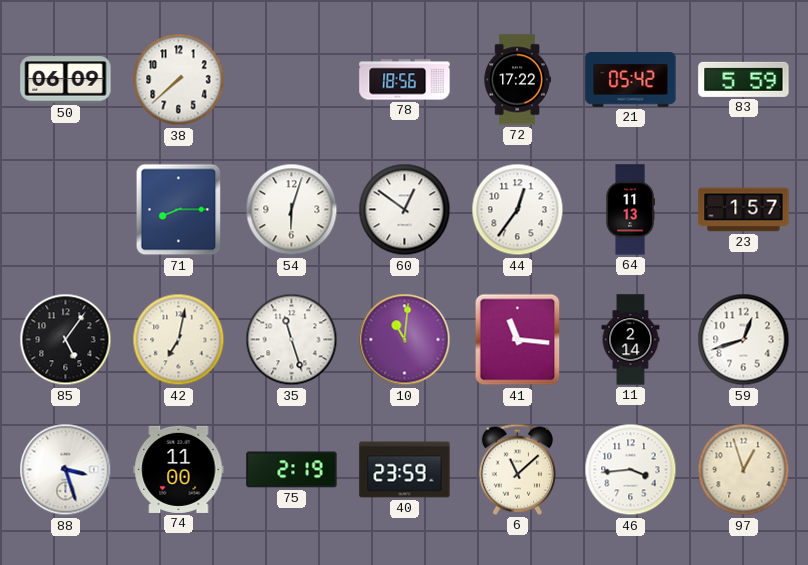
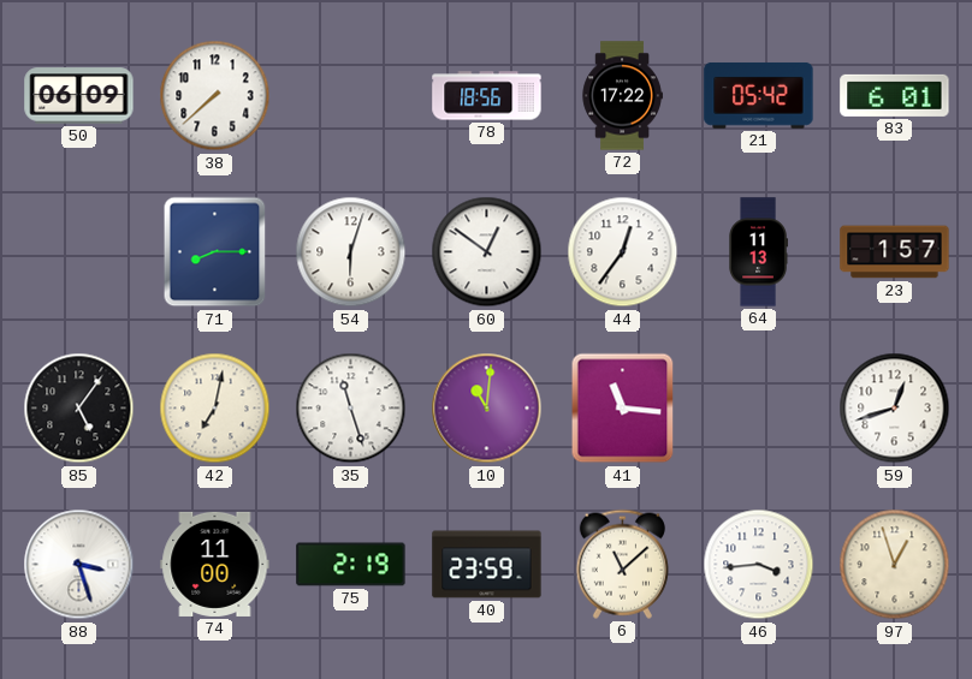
83: 5:59 -> 6:01 (895, 95)
11: 2:14 -> none (631, 340)
